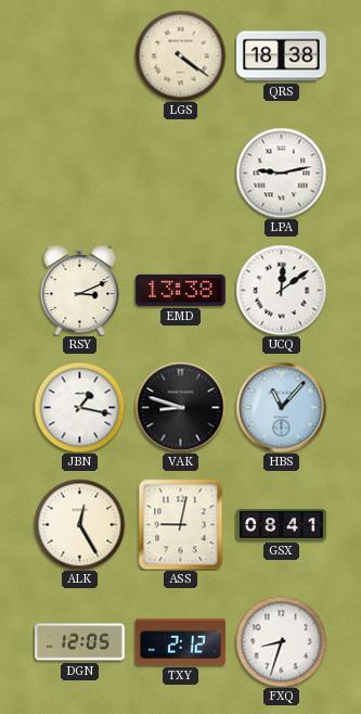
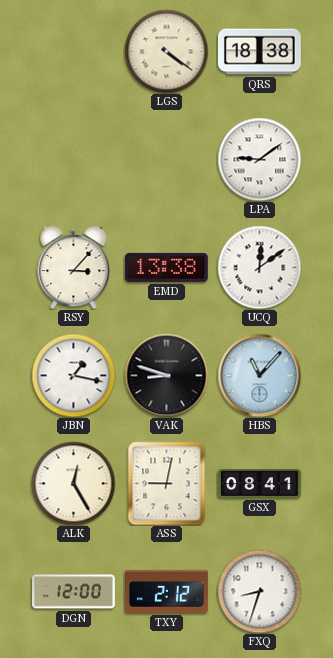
LPA: 9:13 -> 9:09 (259, 159)
RSY: 3:11 -> 3:07 (74, 267)
DGN: 12:05 -> 12:00 (74, 592)
